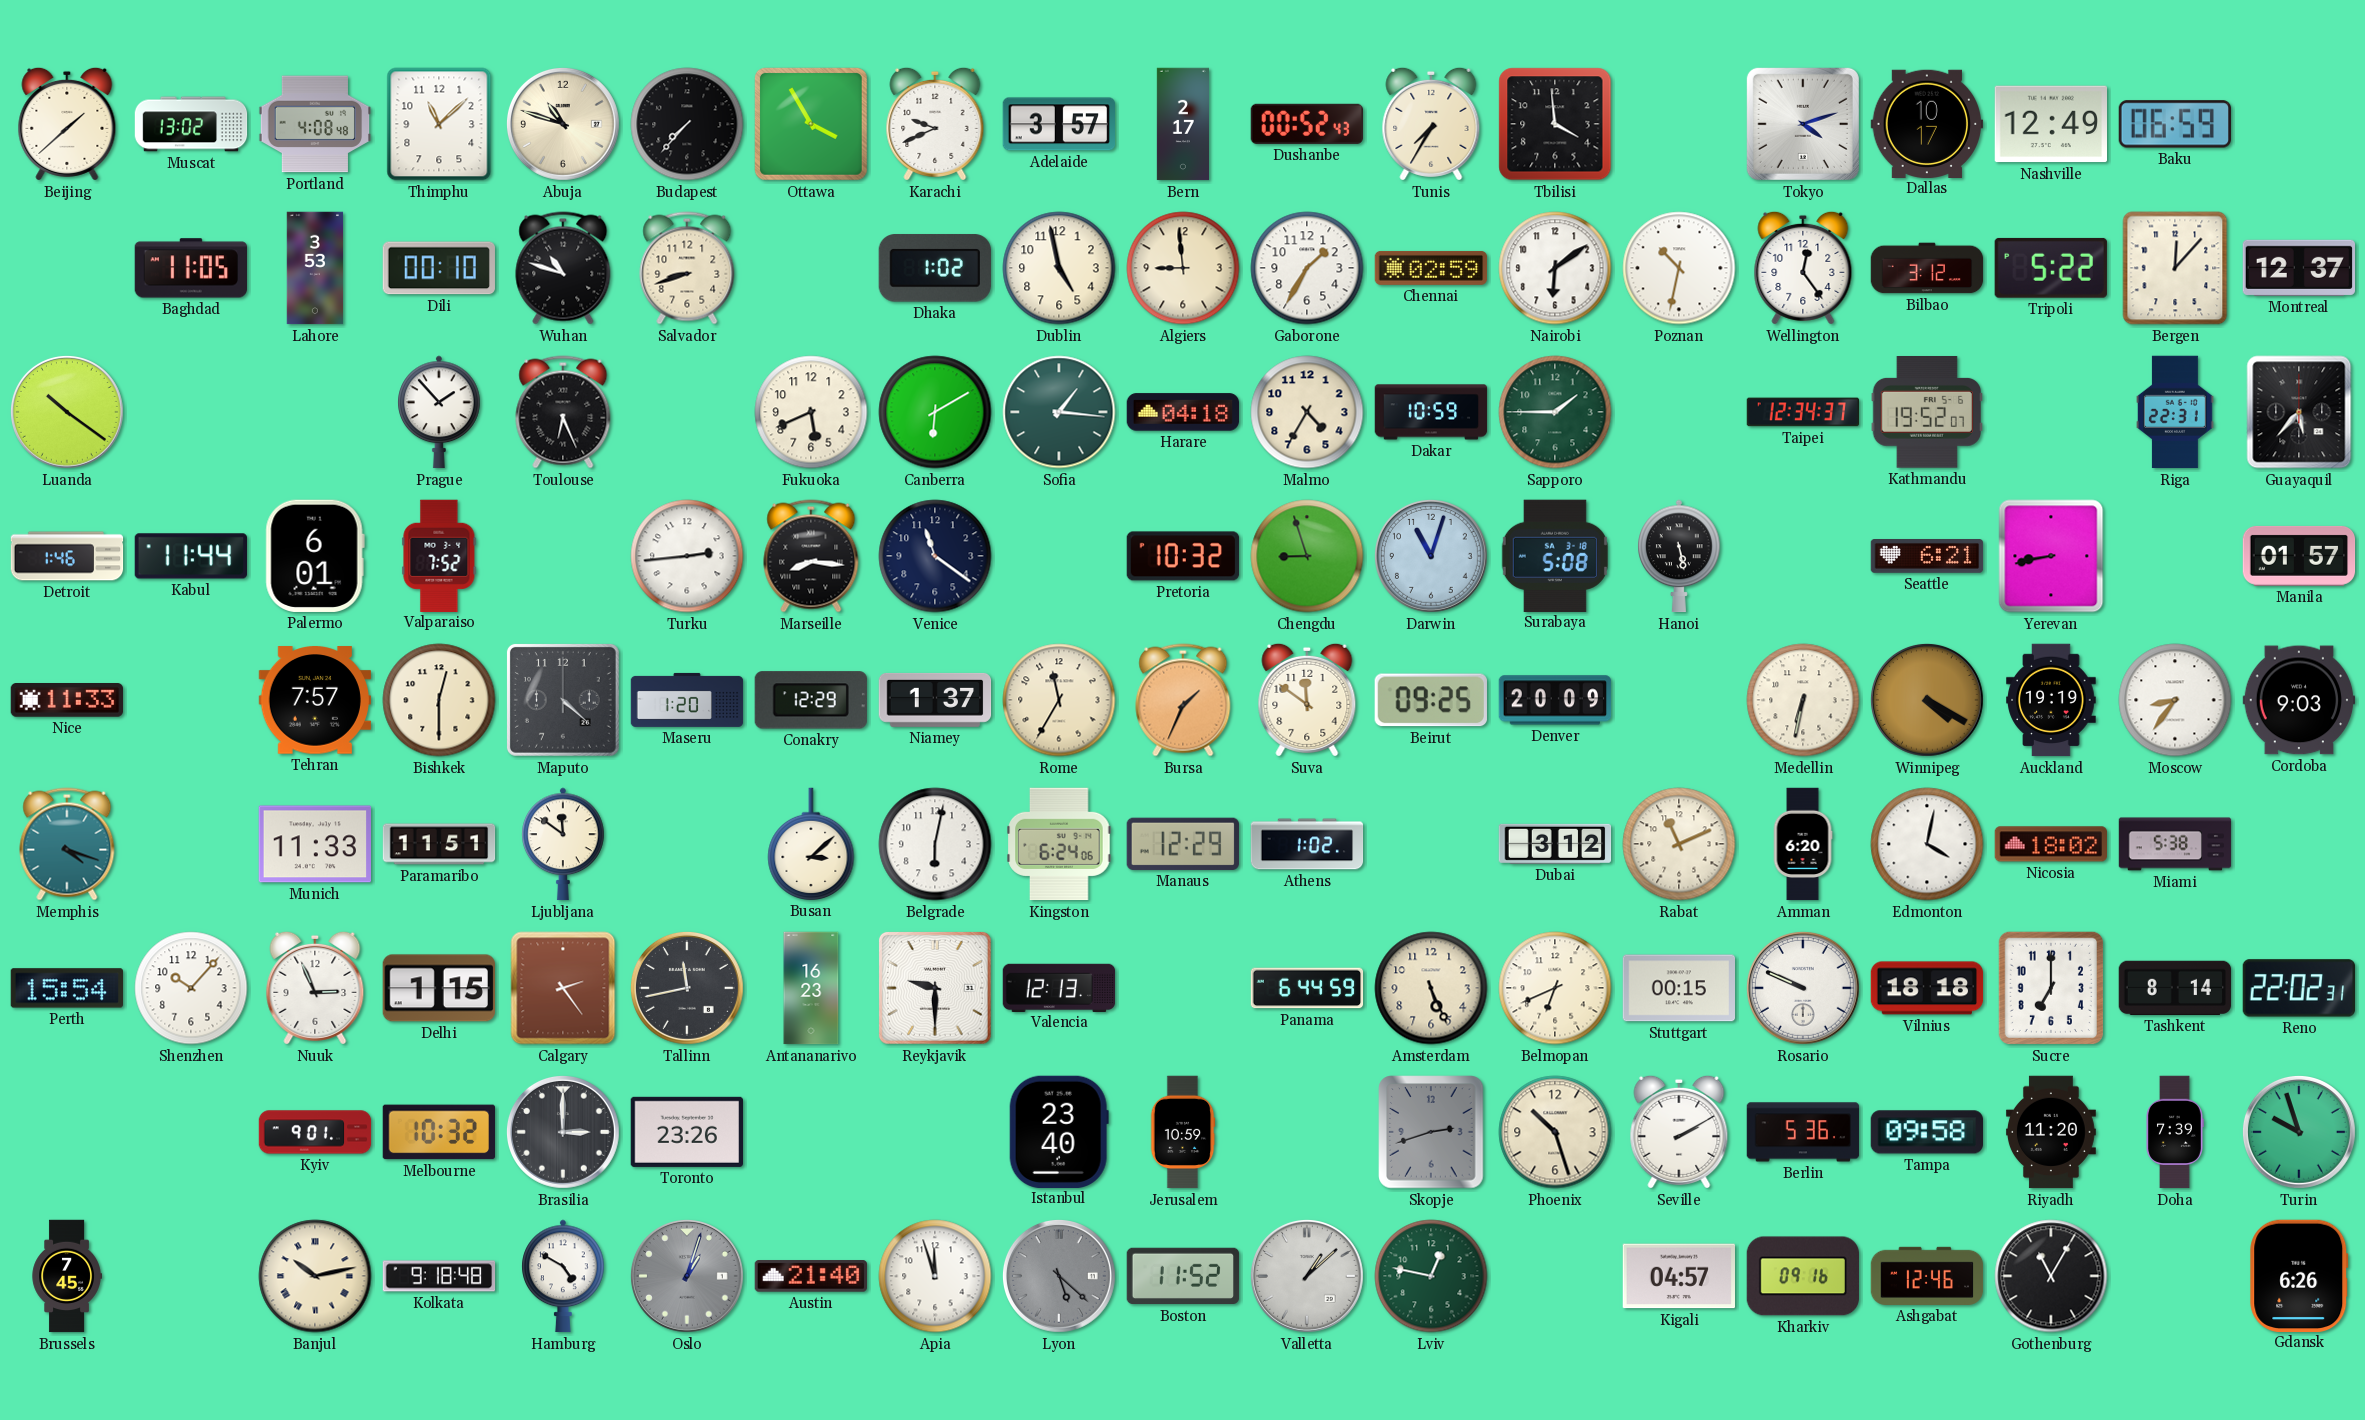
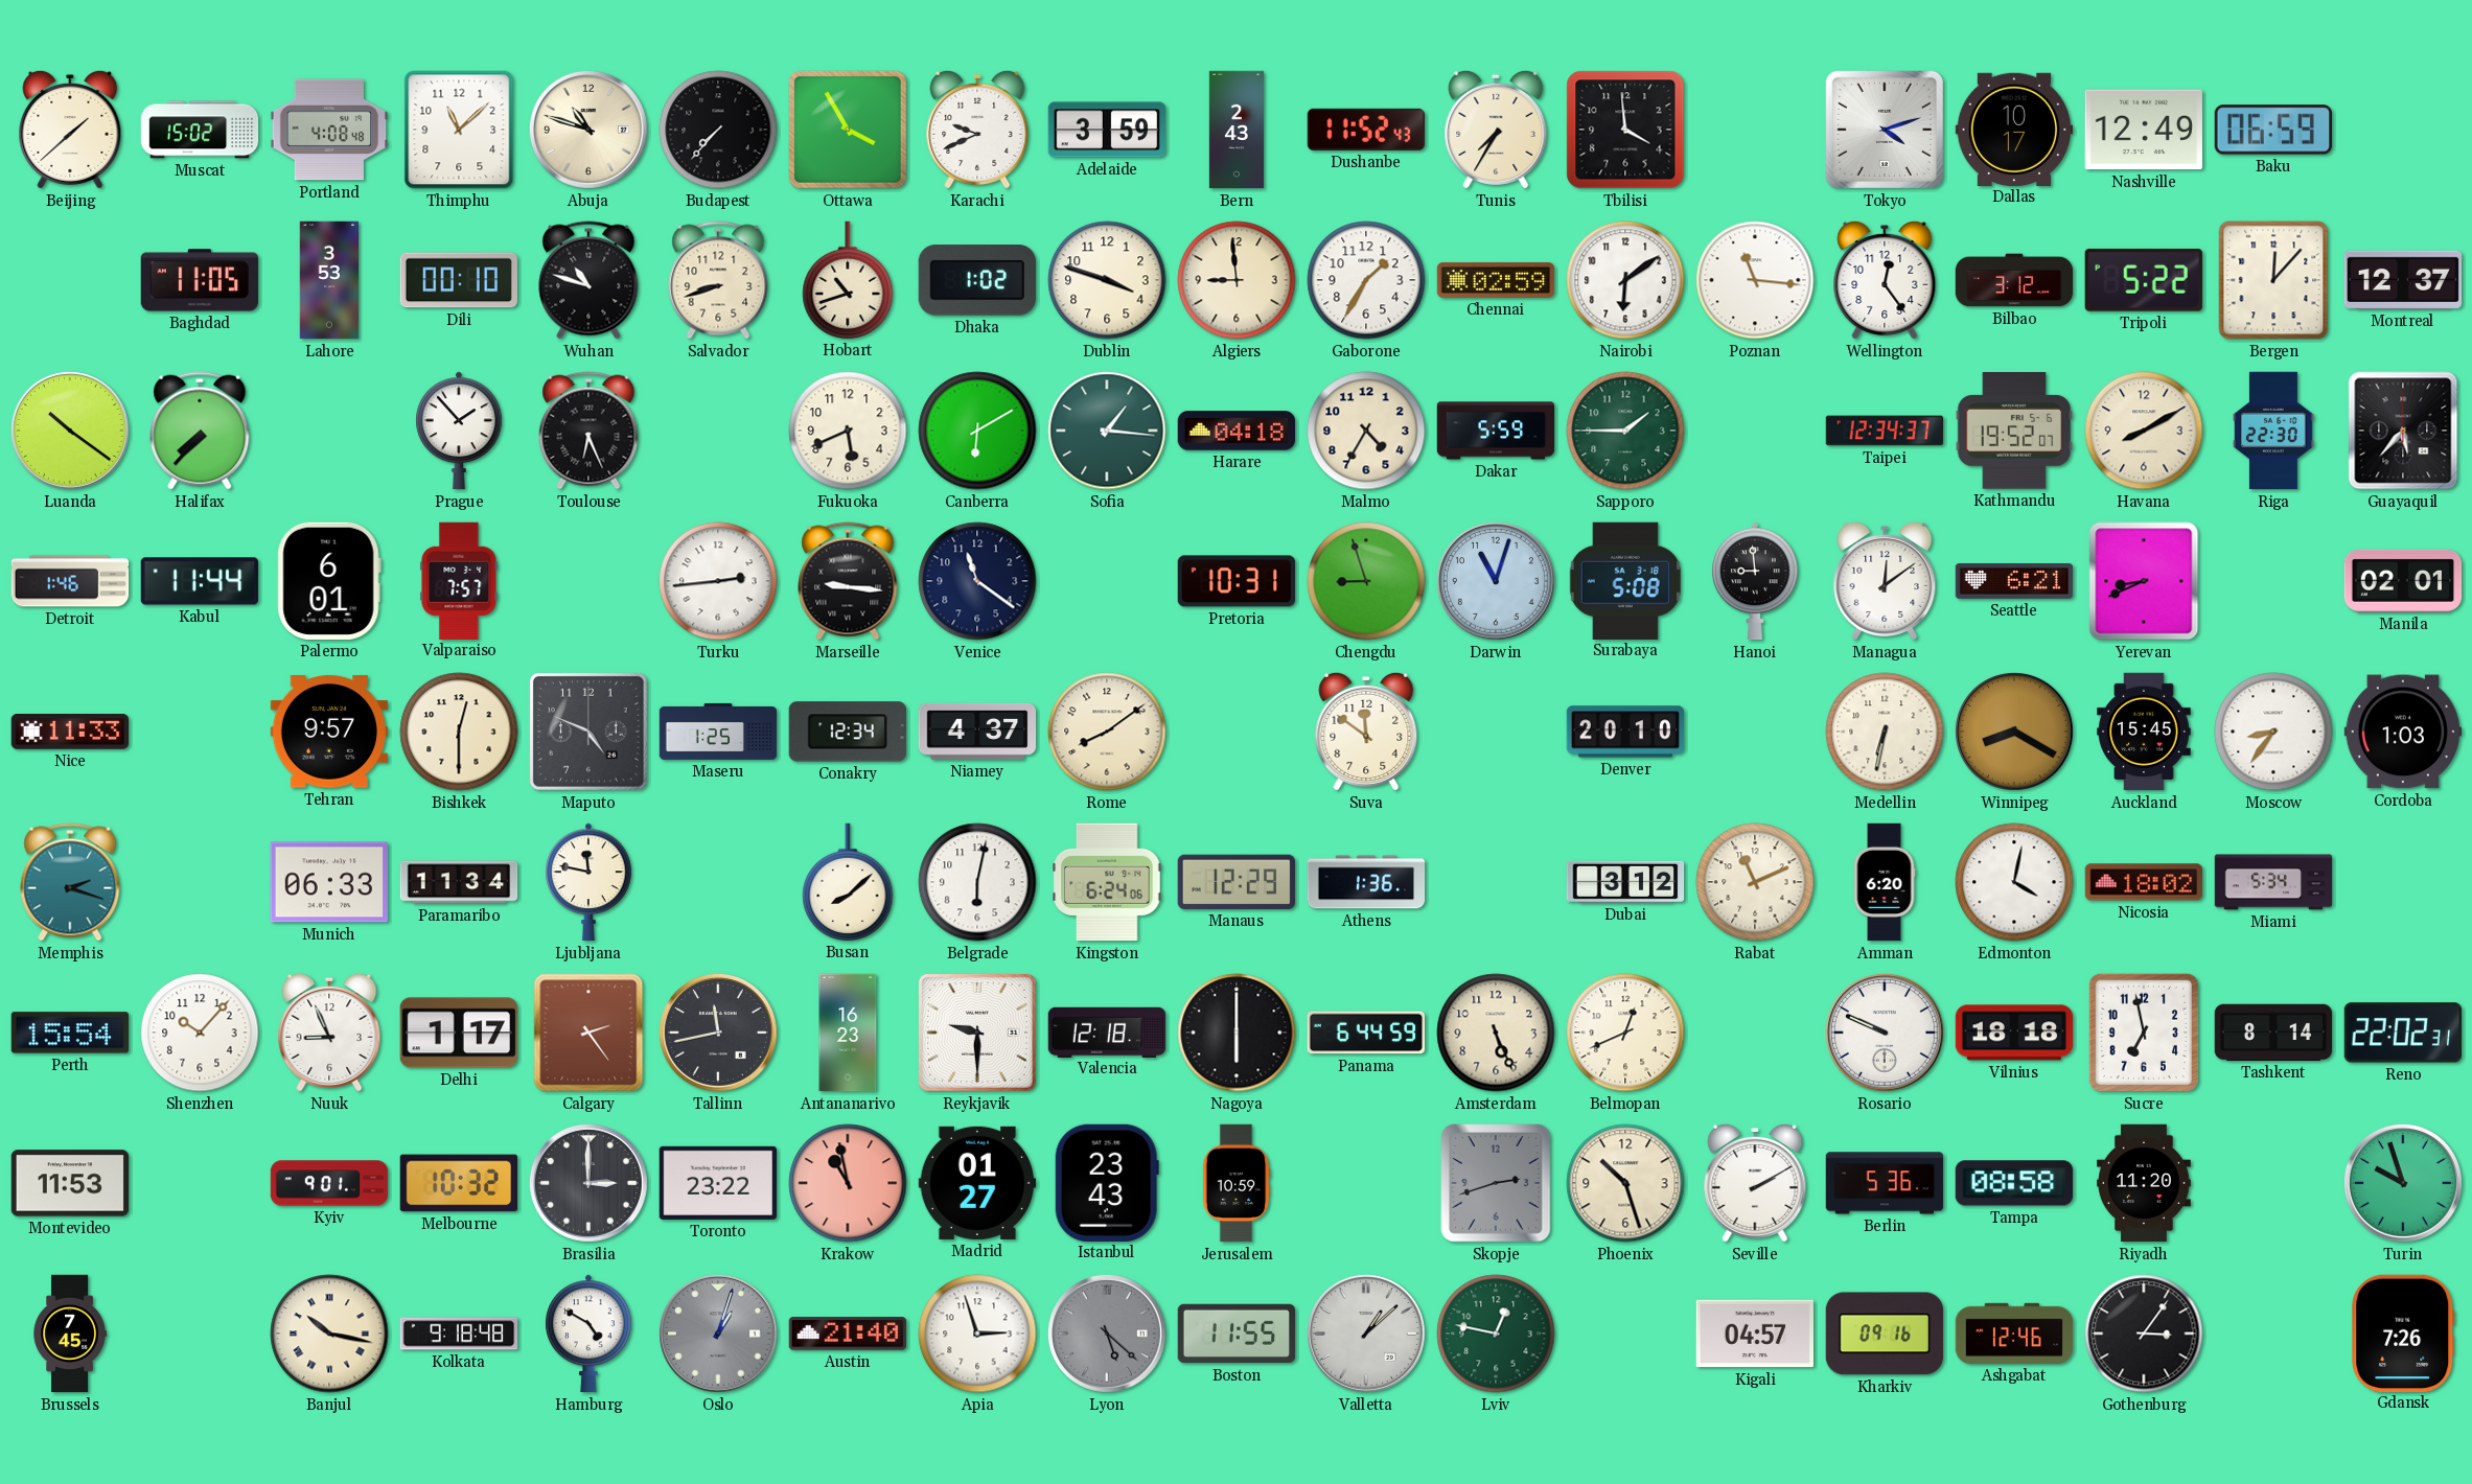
Muscat: 13:02 -> 15:02 (200, 130)
Adelaide: 3:57 -> 3:59 (1107, 130)
Bern: 2:17 -> 2:43 (1235, 130)
Dushanbe: 00:52 -> 11:52 (1365, 130)
Hobart: none -> 10:42 (848, 280)
Dublin: 4:58 -> 3:48 (1107, 280)
Poznan: 10:32 -> 11:16 (1755, 280)
Halifax: none -> 7:37 (200, 431)
Dakar: 10:59 -> 5:59 (1496, 431)
Havana: none -> 8:10 (2144, 431)
Riga: 22:31 -> 22:30 (2273, 431)
Valparaiso: 7:52 -> 7:57 (459, 580)
Marseille: 8:16 -> 9:16 (848, 581)
Pretoria: 10:32 -> 10:31 (1237, 581)
Hanoi: 5:28 -> 8:59 (1755, 581)
Managua: none -> 12:09 (1885, 581)
Yerevan: 8:43 -> 8:41 (2144, 581)
Manila: 01:57 -> 02:01 (2403, 581)
Tehran: 7:57 -> 9:57 (328, 732)
Maputo: 4:22 -> 4:49 (588, 732)
Maseru: 1:20 -> 1:25 (718, 732)
Conakry: 12:29 -> 12:34 (848, 732)
Niamey: 1:37 -> 4:37 (977, 732)
Rome: 11:35 -> 8:09 (1107, 732)
Bursa: 1:34 -> none (1183, 700)
Beirut: 09:25 -> none (1431, 700)
Denver: 20:09 -> 20:10 (1625, 732)
Winnipeg: 4:20 -> 8:20 (2014, 732)
Auckland: 19:19 -> 15:45 (2144, 732)
Cordoba: 9:03 -> 1:03 (2403, 732)
Memphis: 4:18 -> 2:18 (70, 882)
Munich: 11:33 -> 06:33 (328, 882)
Paramaribo: 11:51 -> 11:34 (459, 882)
Ljubljana: 11:51 -> 11:47 (588, 882)
Busan: 3:08 -> 8:08 (848, 882)
Athens: 1:02 -> 1:36 (1366, 882)
Miami: 5:38 -> 5:34 (2273, 882)
Nuuk: 2:56 -> 8:56 (329, 1033)
Delhi: 1:15 -> 1:17 (458, 1033)
Valencia: 12:13 -> 12:18 (1107, 1031)
Nagoya: none -> 6:00 (1237, 1033)
Belmopan: 6:41 -> 12:41 (1625, 1033)
Stuttgart: 00:15 -> none (1679, 988)
Sucre: 7:00 -> 6:58 (2144, 1033)
Montevideo: none -> 11:53 (70, 1183)
Toronto: 23:26 -> 23:22 (717, 1183)
Krakow: none -> 10:58 (848, 1183)
Madrid: none -> 01:27 (977, 1183)
Istanbul: 23:40 -> 23:43 (1107, 1182)
Tampa: 09:58 -> 08:58 (2013, 1183)
Doha: 7:39 -> none (2175, 1132)
Banjul: 10:13 -> 10:17 (329, 1334)
Apia: 11:57 -> 2:57 (977, 1334)
Boston: 11:52 -> 11:55 (1237, 1334)
Gothenburg: 11:05 -> 3:06 (2144, 1334)
Gdansk: 6:26 -> 7:26 (2403, 1332)
